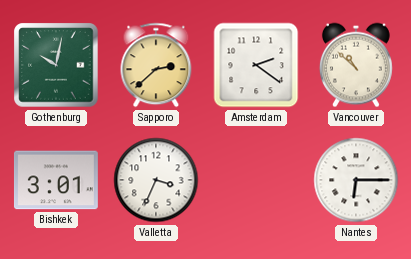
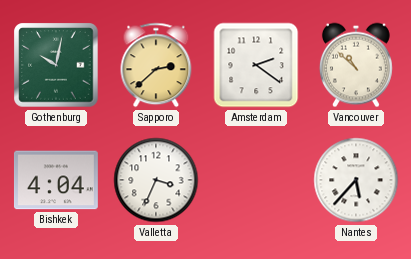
Bishkek: 3:01 -> 4:04 (56, 180)
Nantes: 6:15 -> 5:37 (356, 180)
